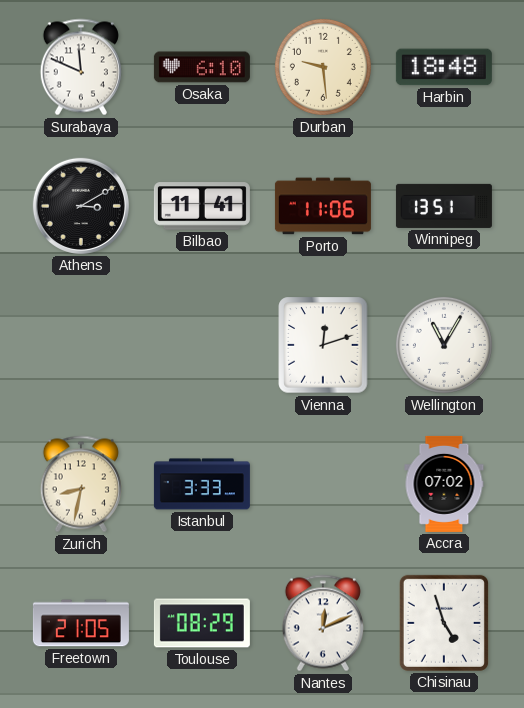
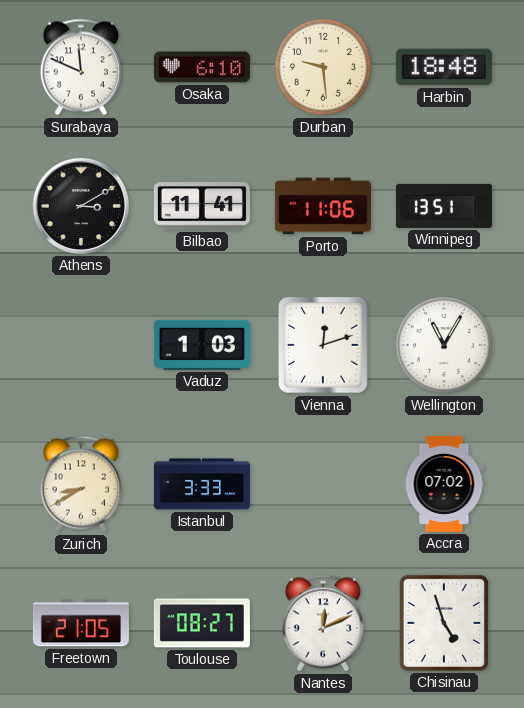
Vaduz: none -> 1:03 (202, 345)
Zurich: 8:32 -> 8:40 (81, 484)
Toulouse: 08:29 -> 08:27 (202, 623)
